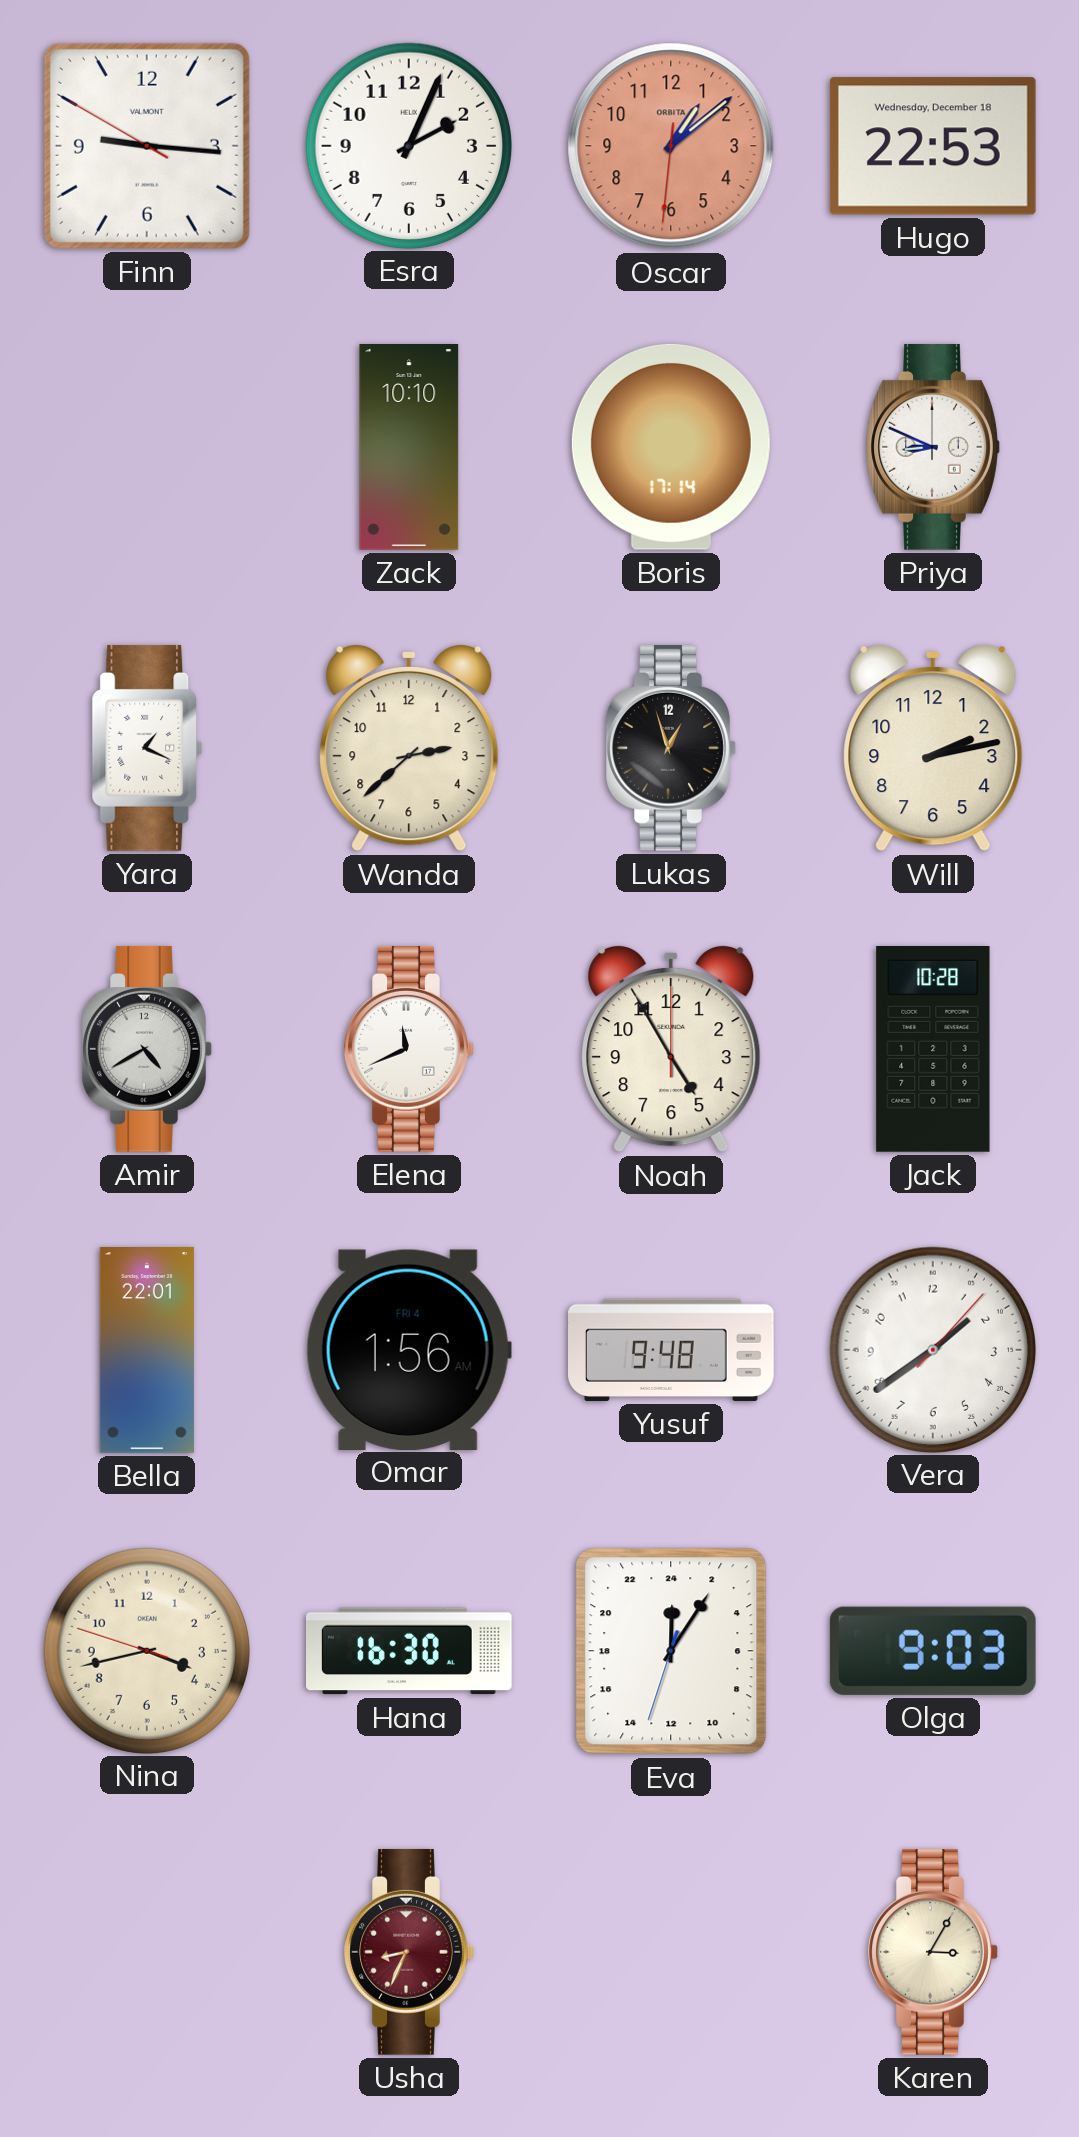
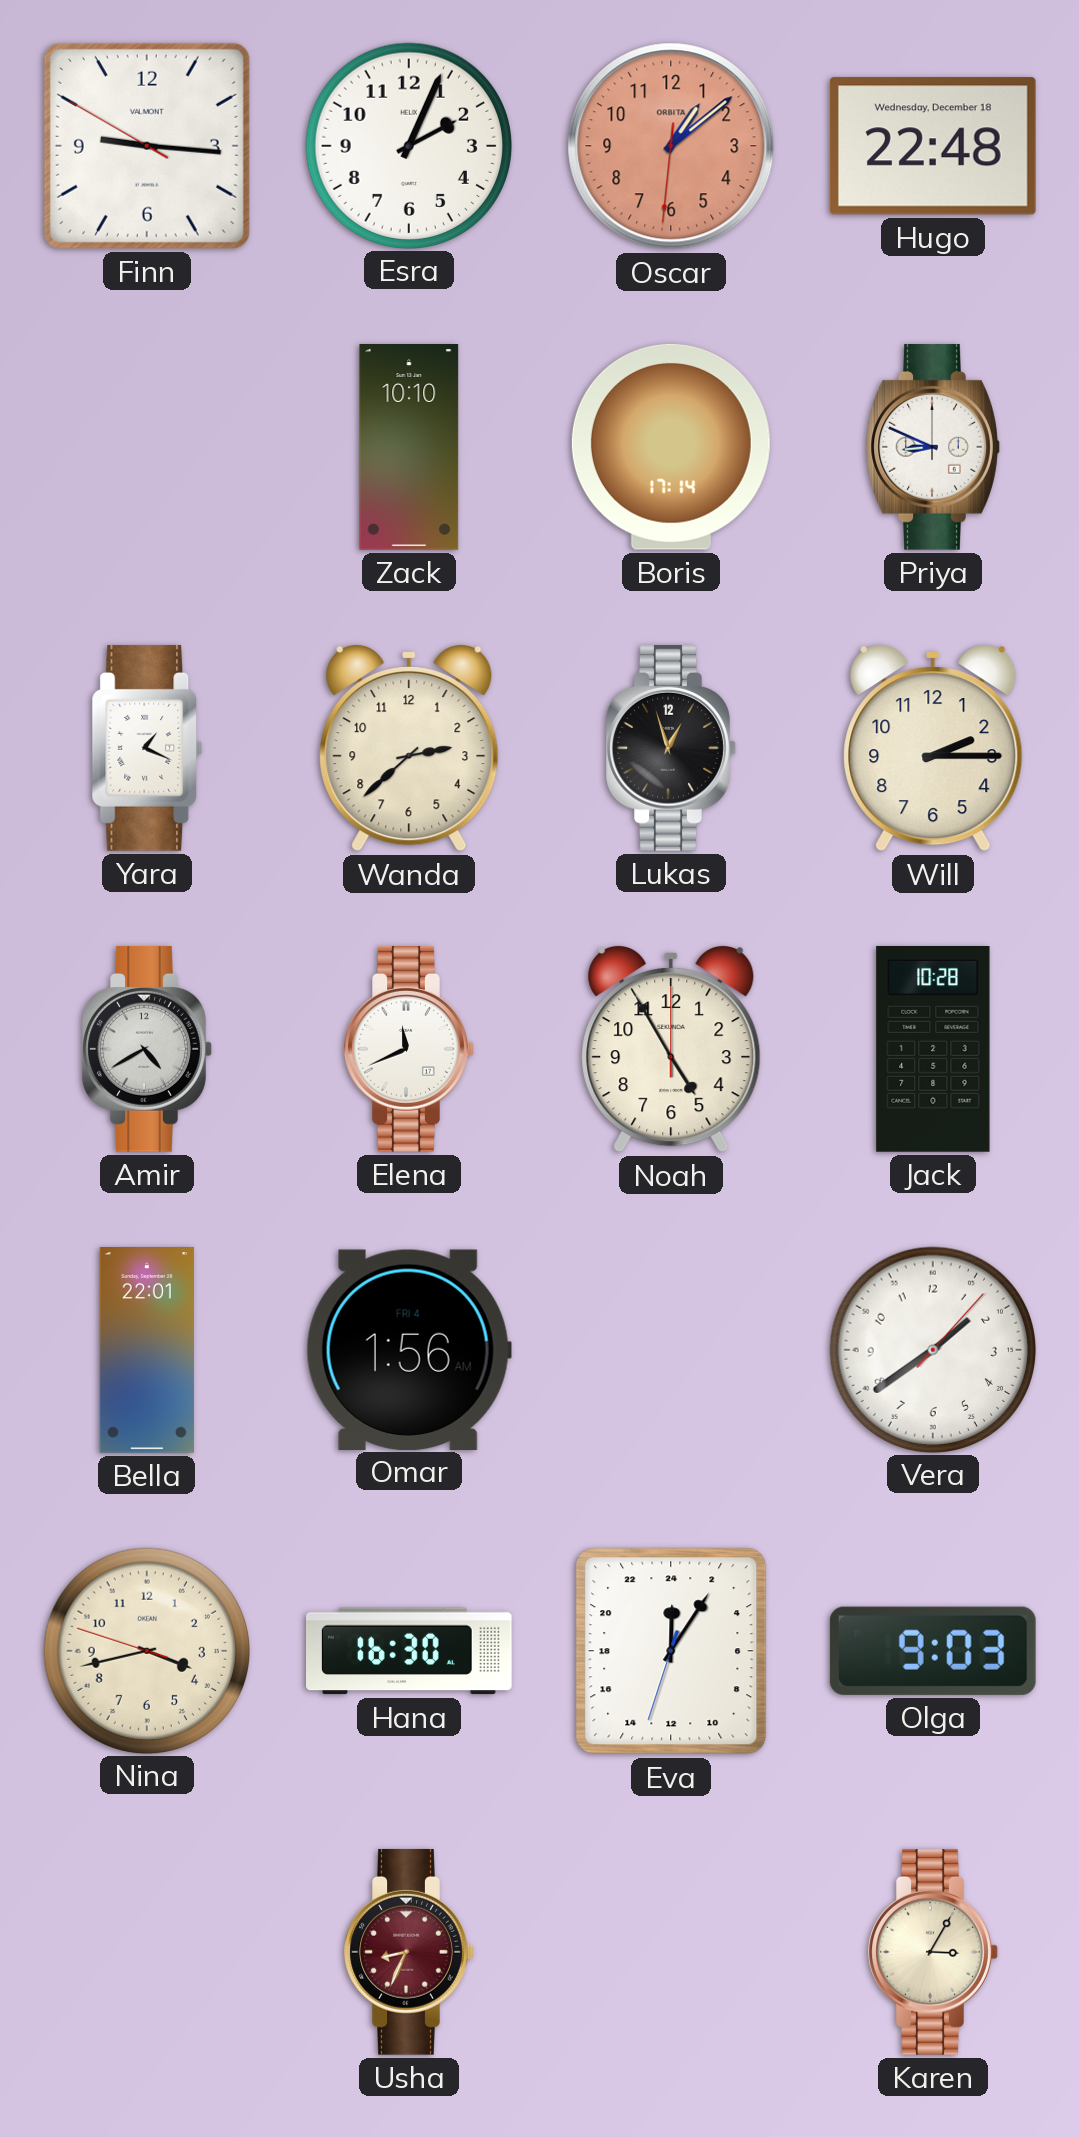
Hugo: 22:53 -> 22:48 (933, 146)
Will: 2:13 -> 2:15 (933, 748)
Yusuf: 9:48 -> none (672, 1350)
